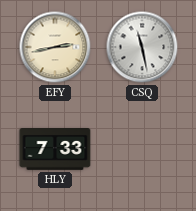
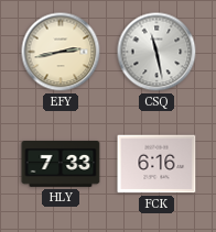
FCK: none -> 6:16 (156, 164)
